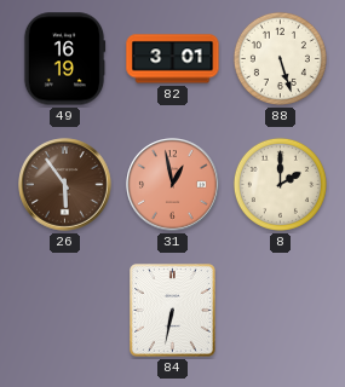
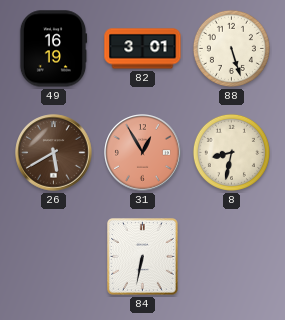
26: 5:54 -> 5:40 (54, 153)
31: 12:58 -> 12:55 (143, 153)
8: 2:00 -> 8:32 (231, 152)
